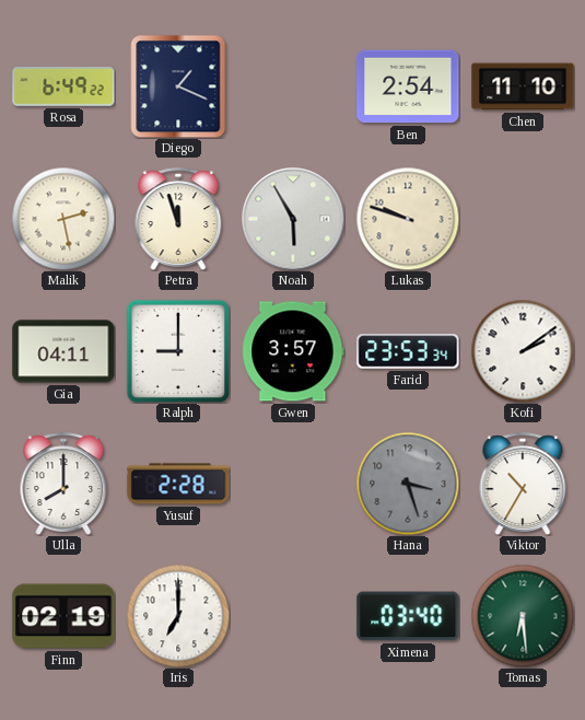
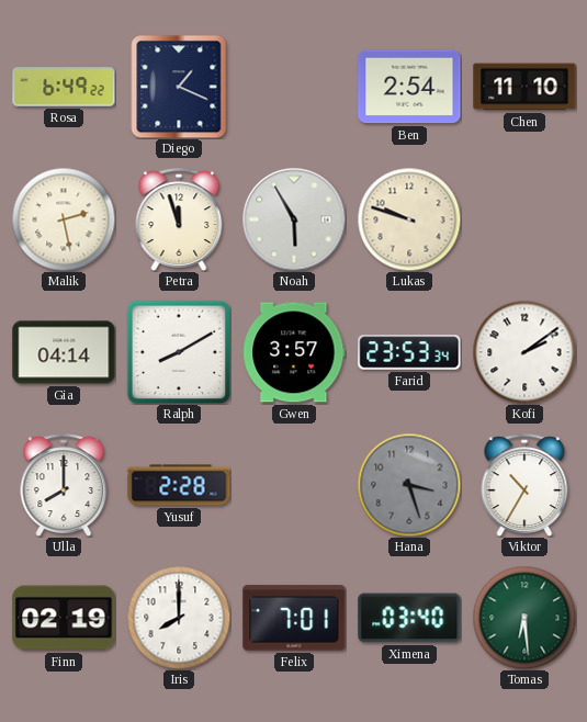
Gia: 04:11 -> 04:14 (64, 352)
Ralph: 9:00 -> 8:10 (178, 351)
Iris: 7:00 -> 8:00 (179, 618)
Felix: none -> 7:01 (294, 618)
